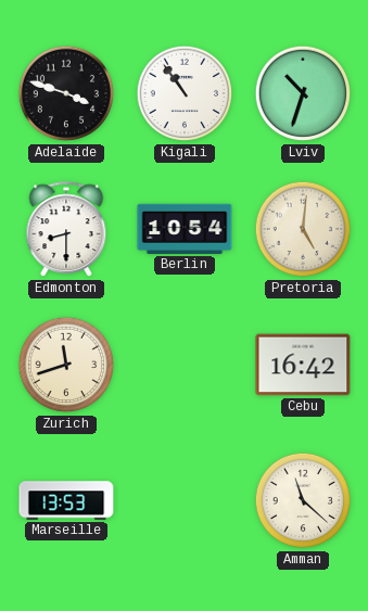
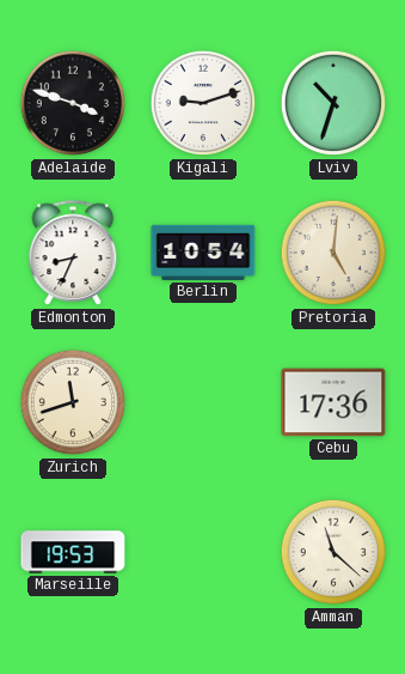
Kigali: 10:54 -> 9:12 (203, 103)
Edmonton: 8:30 -> 8:34 (73, 254)
Cebu: 16:42 -> 17:36 (333, 402)
Marseille: 13:53 -> 19:53 (73, 552)
